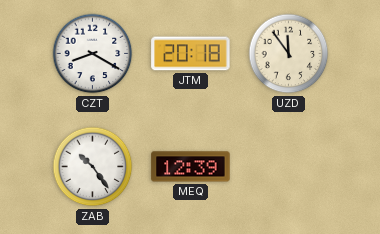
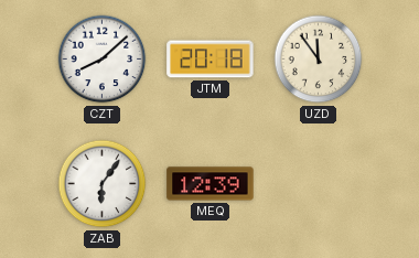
CZT: 8:20 -> 8:08 (103, 60)
ZAB: 10:24 -> 6:06 (103, 184)
